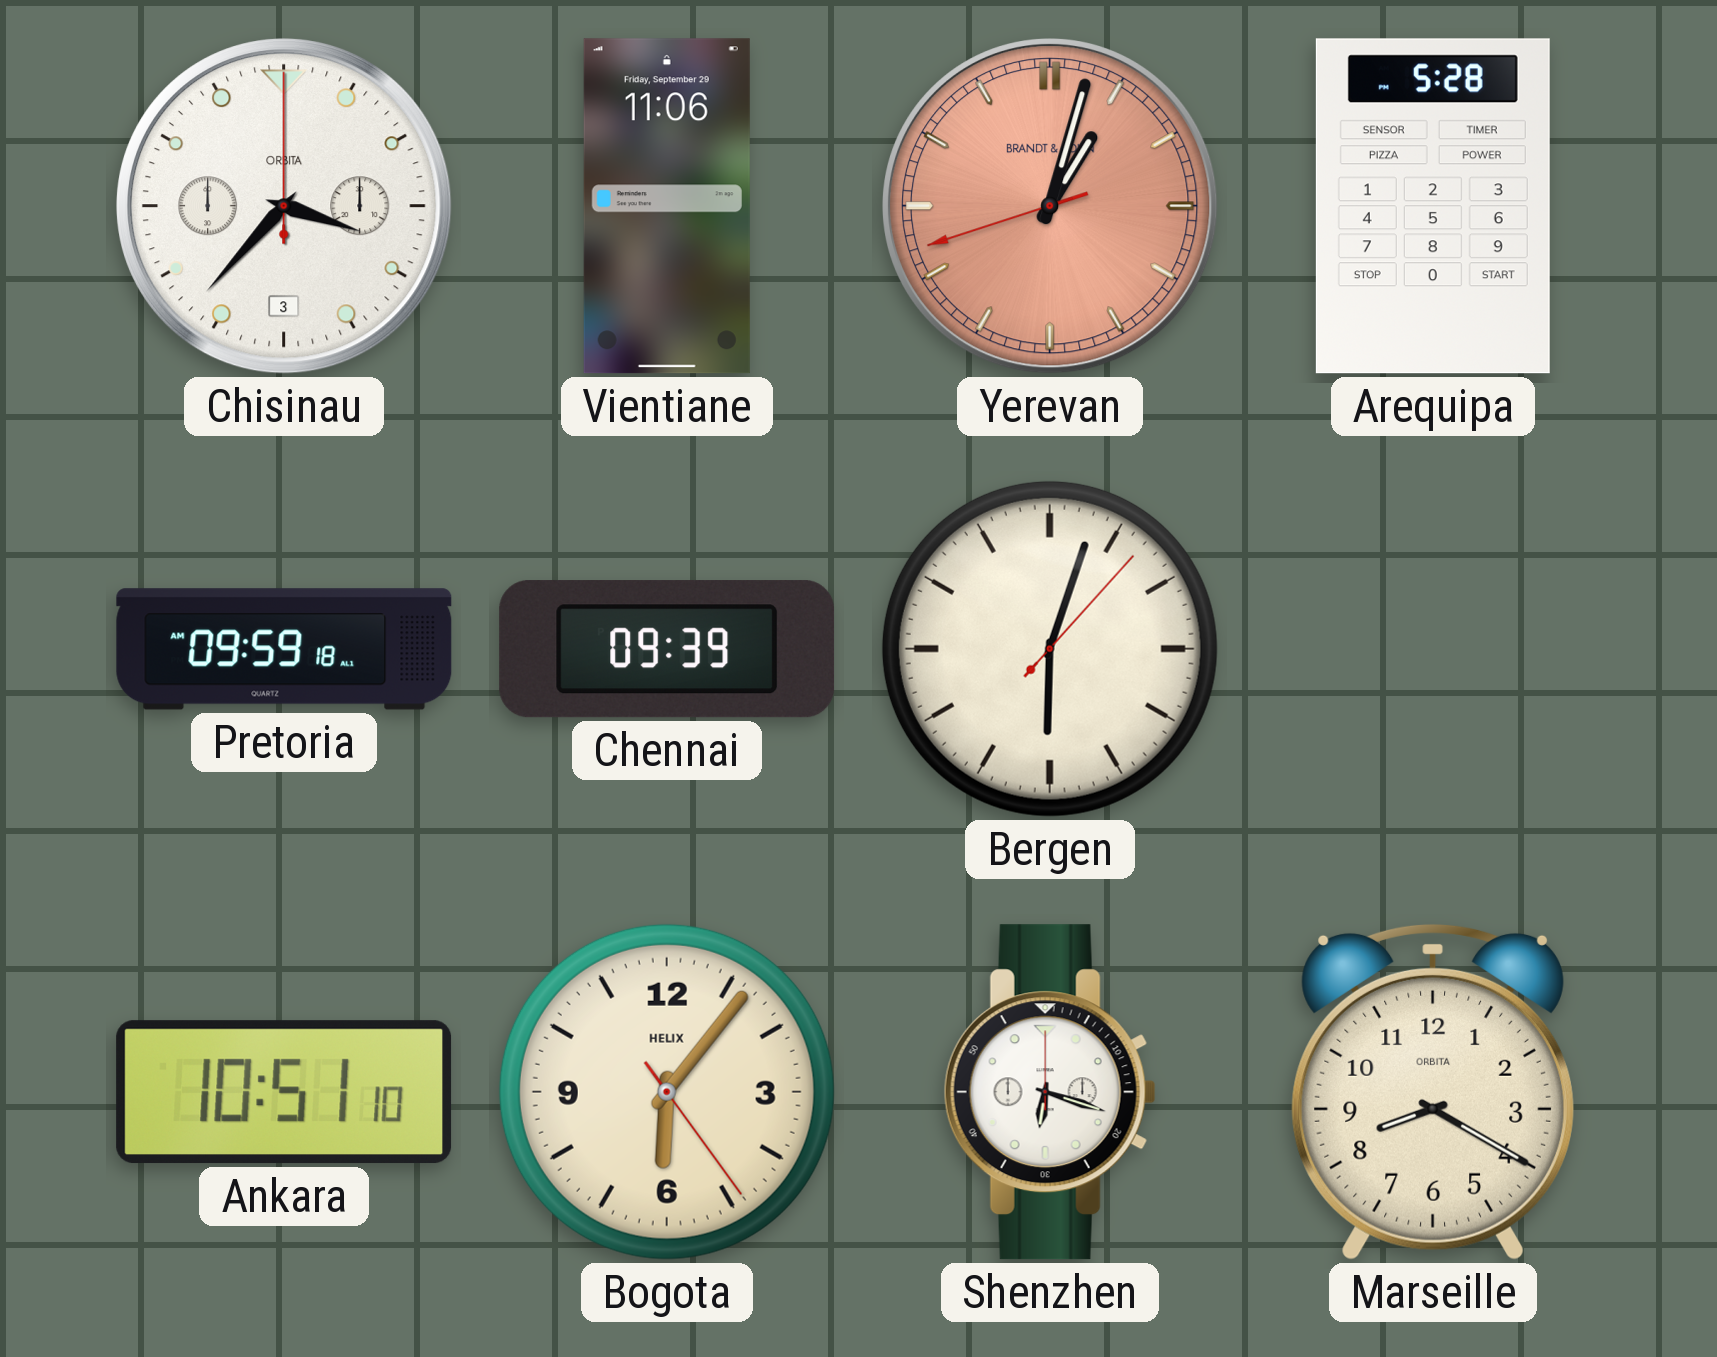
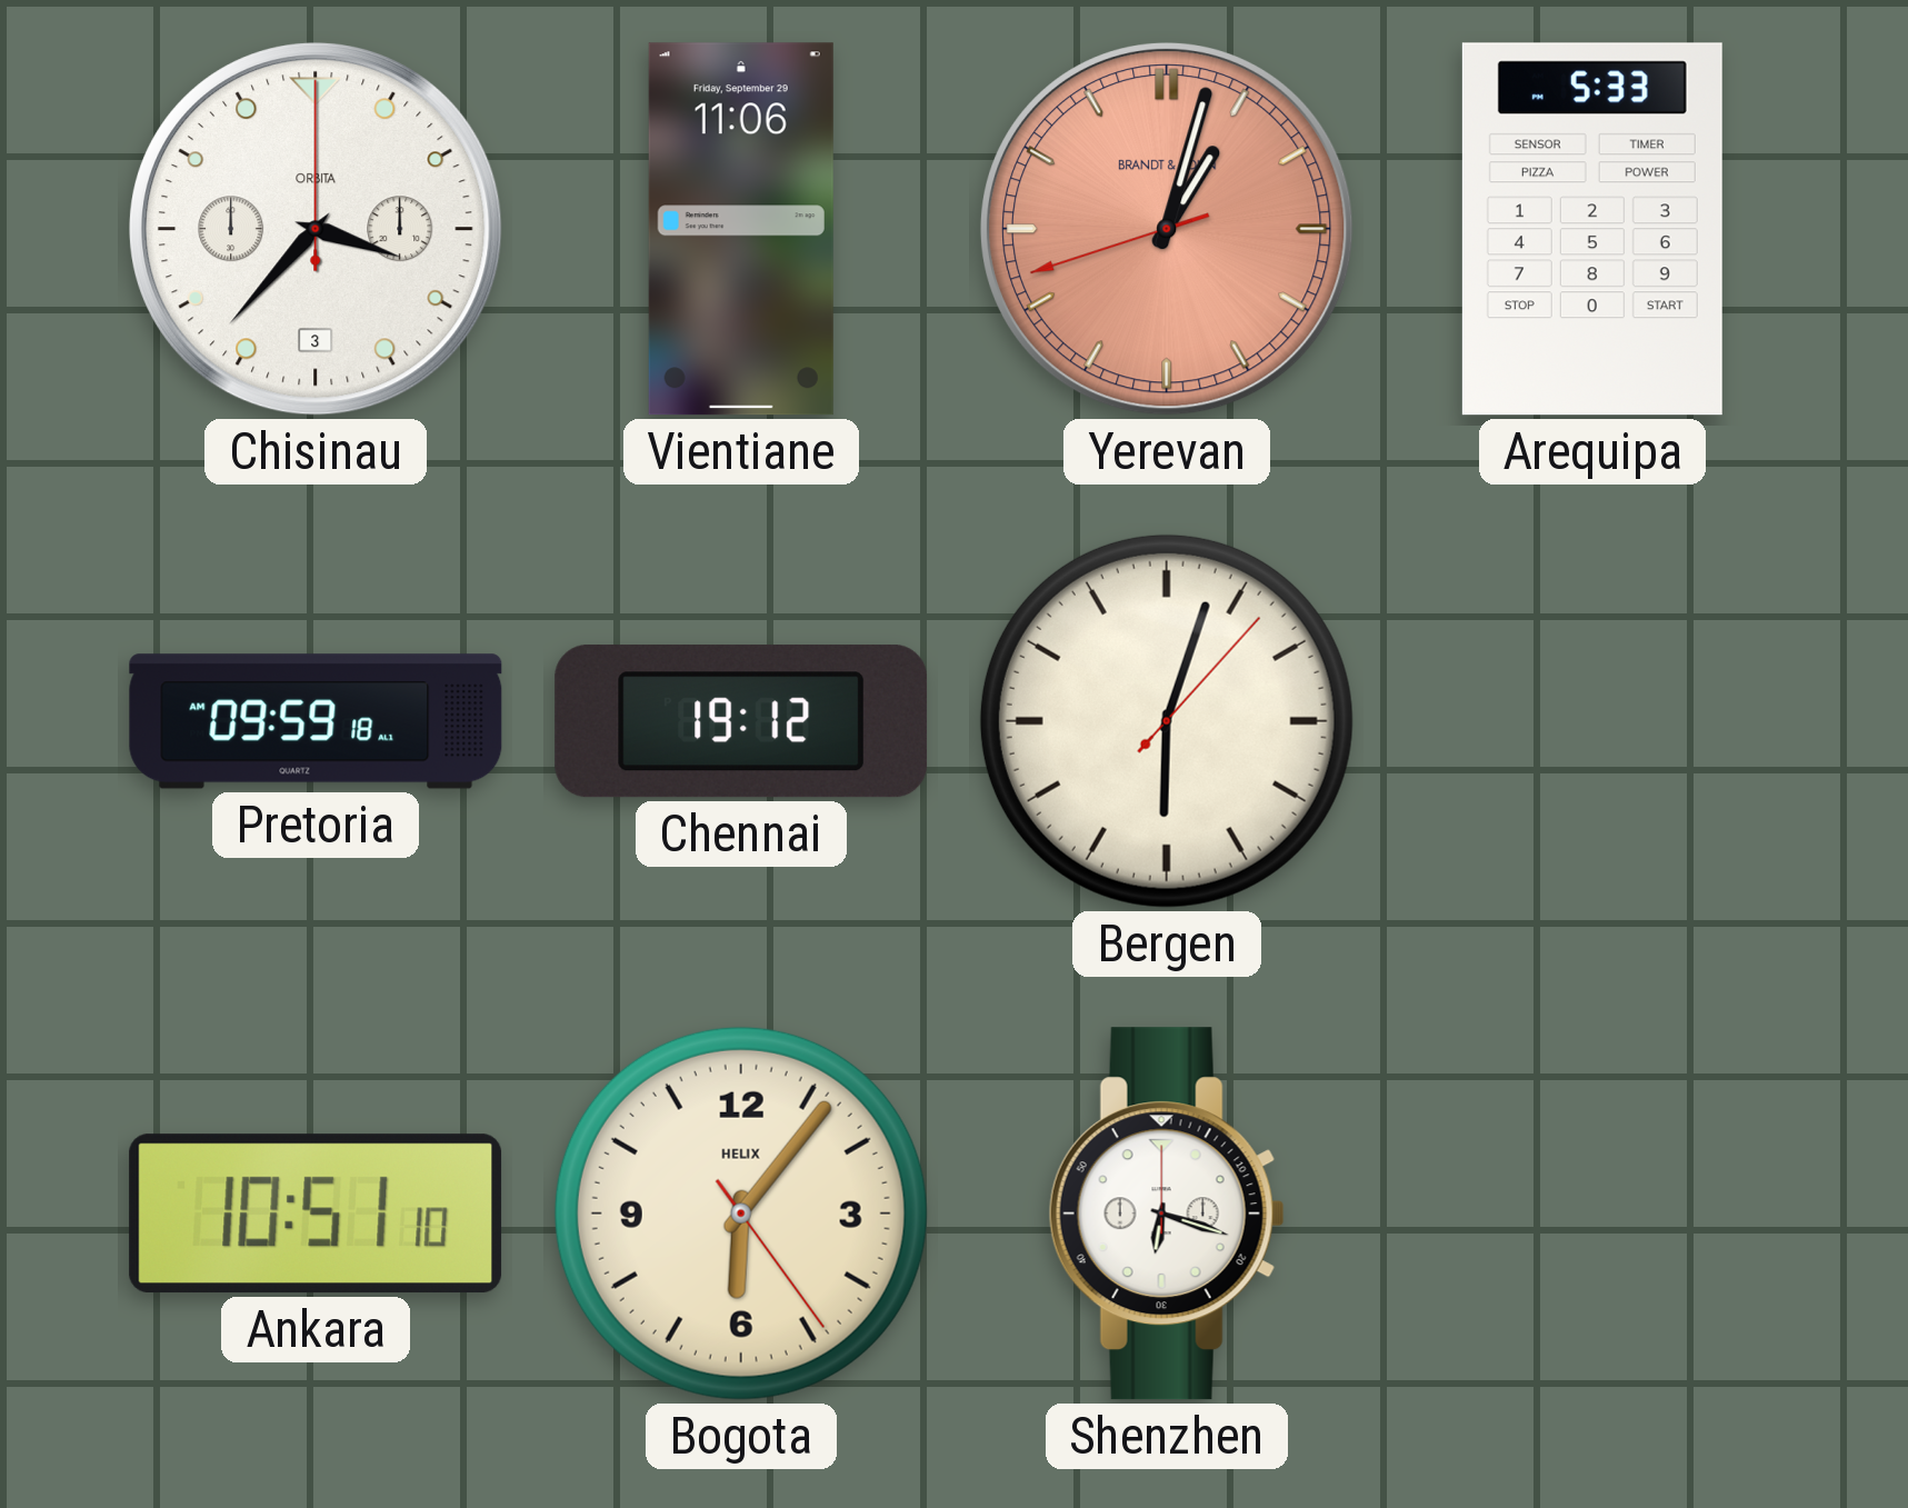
Arequipa: 5:28 -> 5:33 (1592, 229)
Chennai: 09:39 -> 19:12 (741, 721)
Marseille: 8:20 -> none (1433, 1092)
